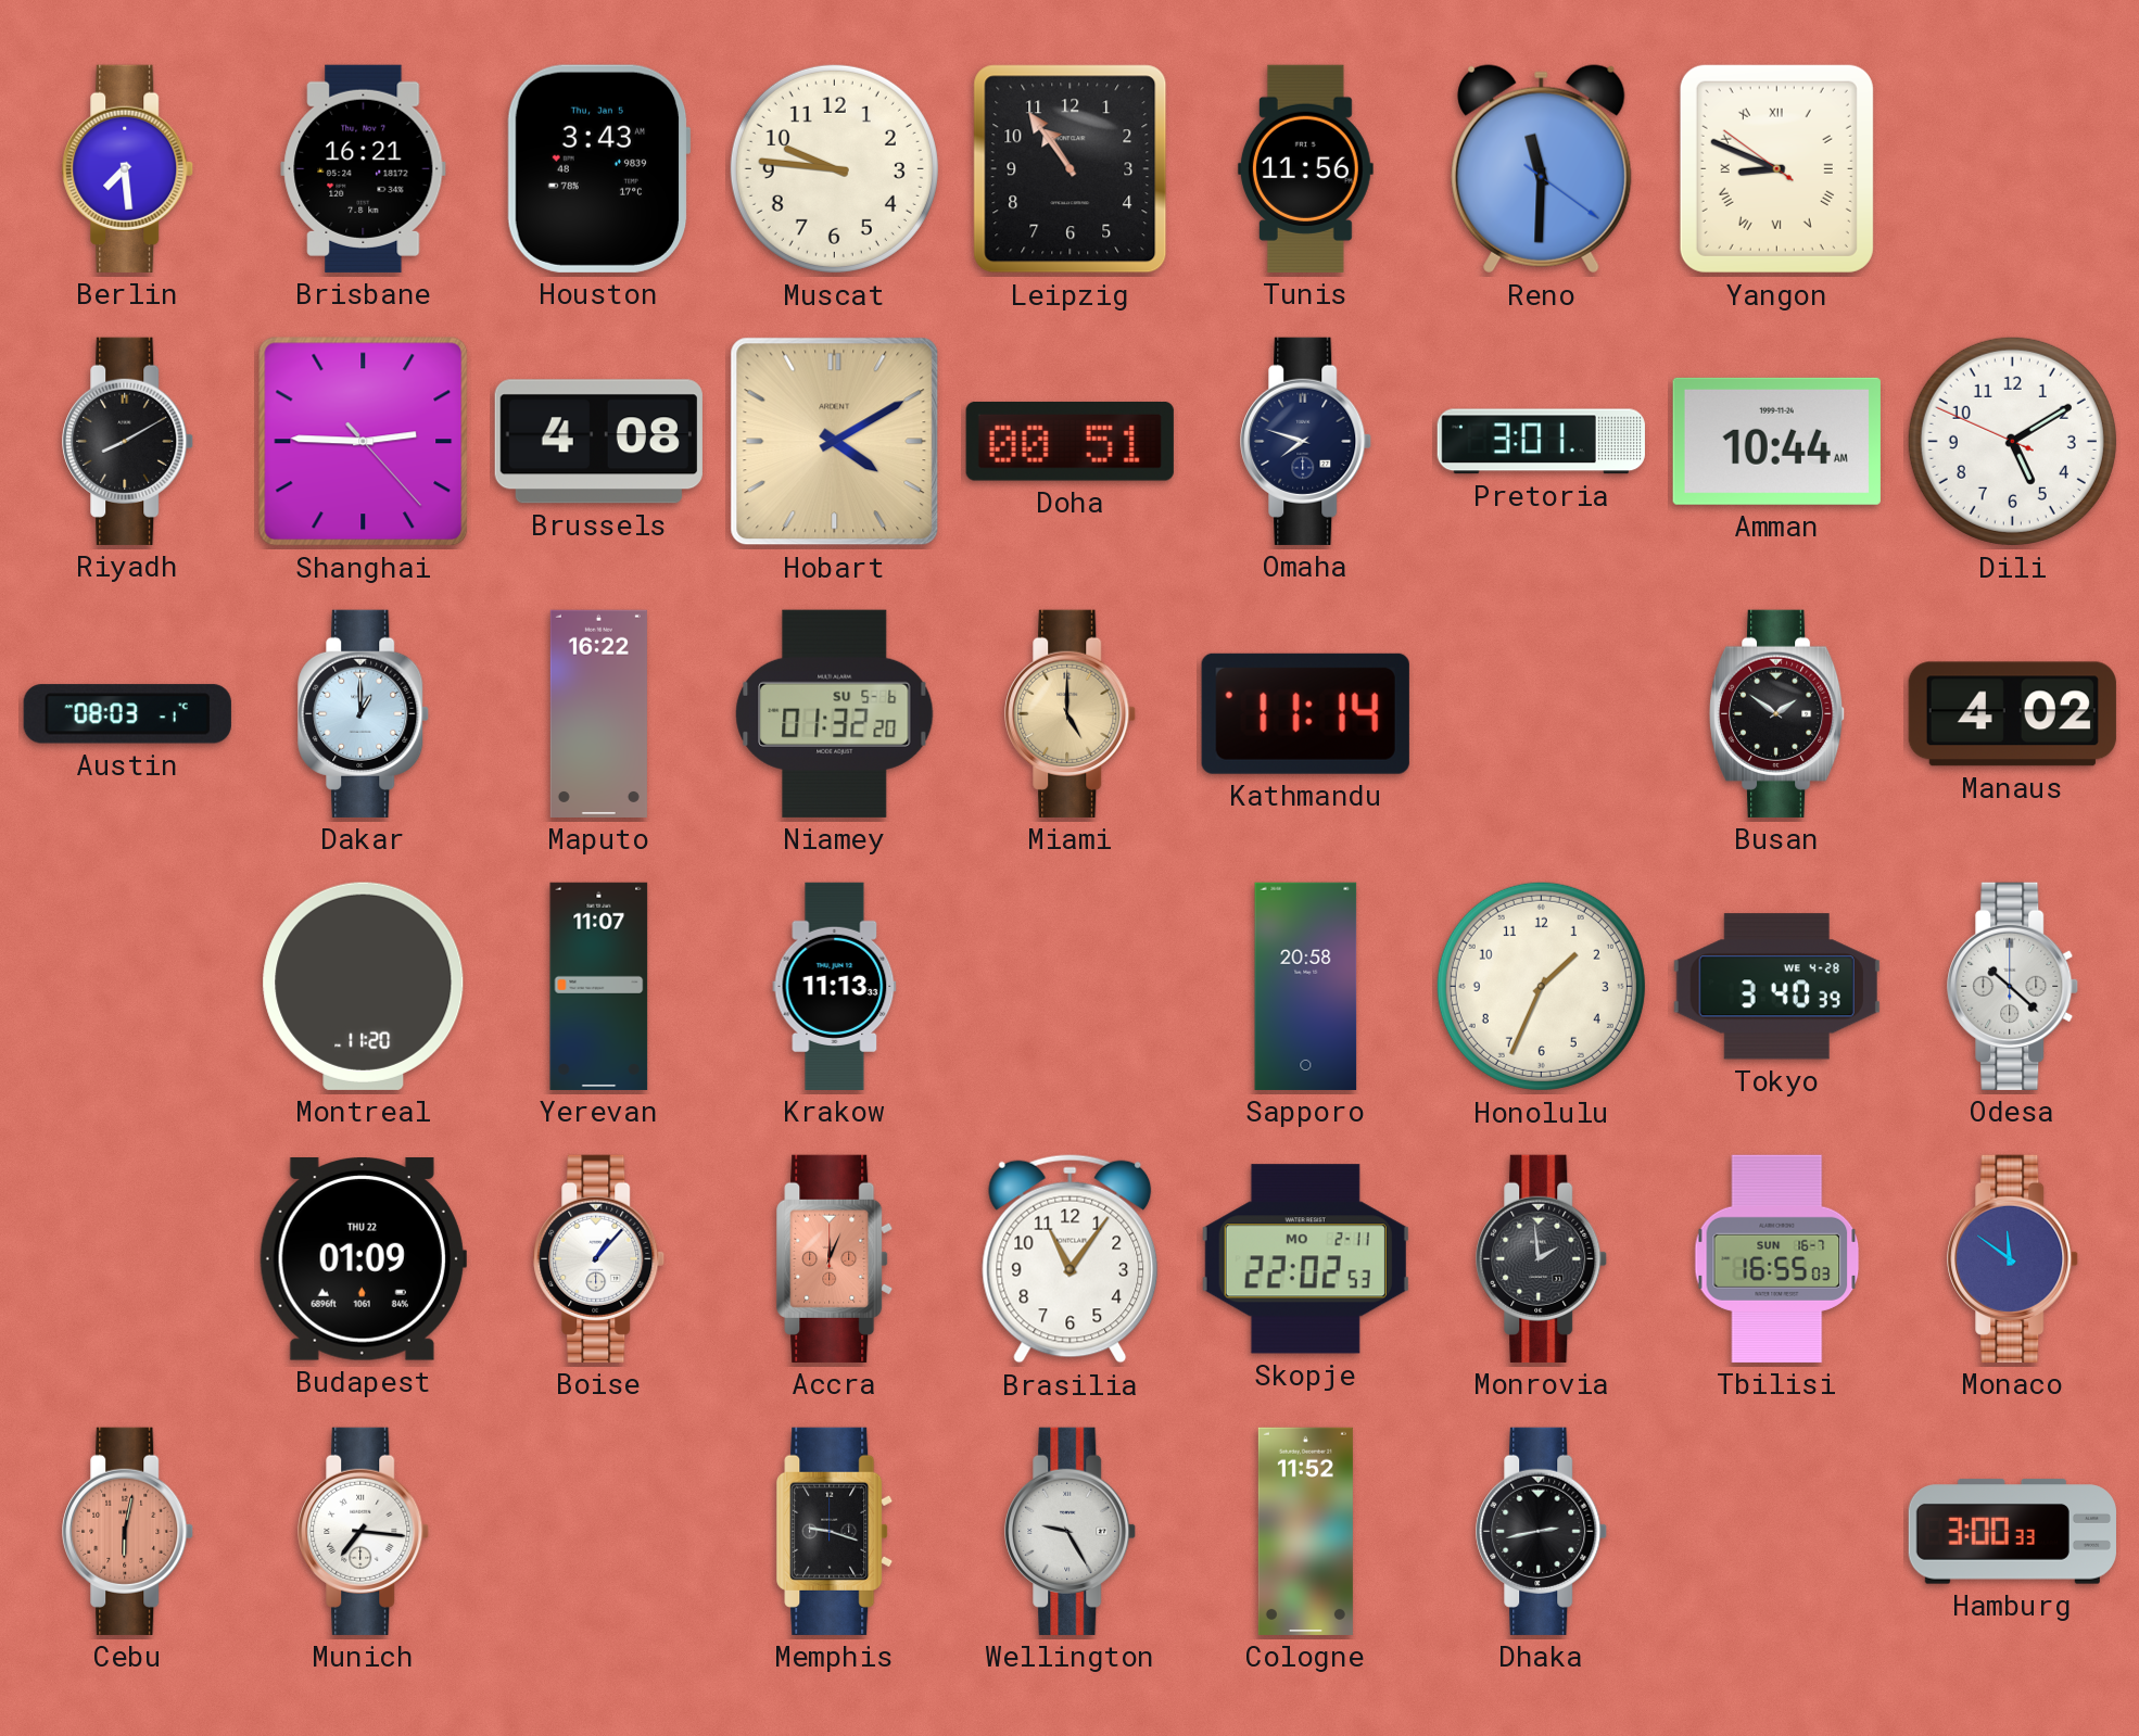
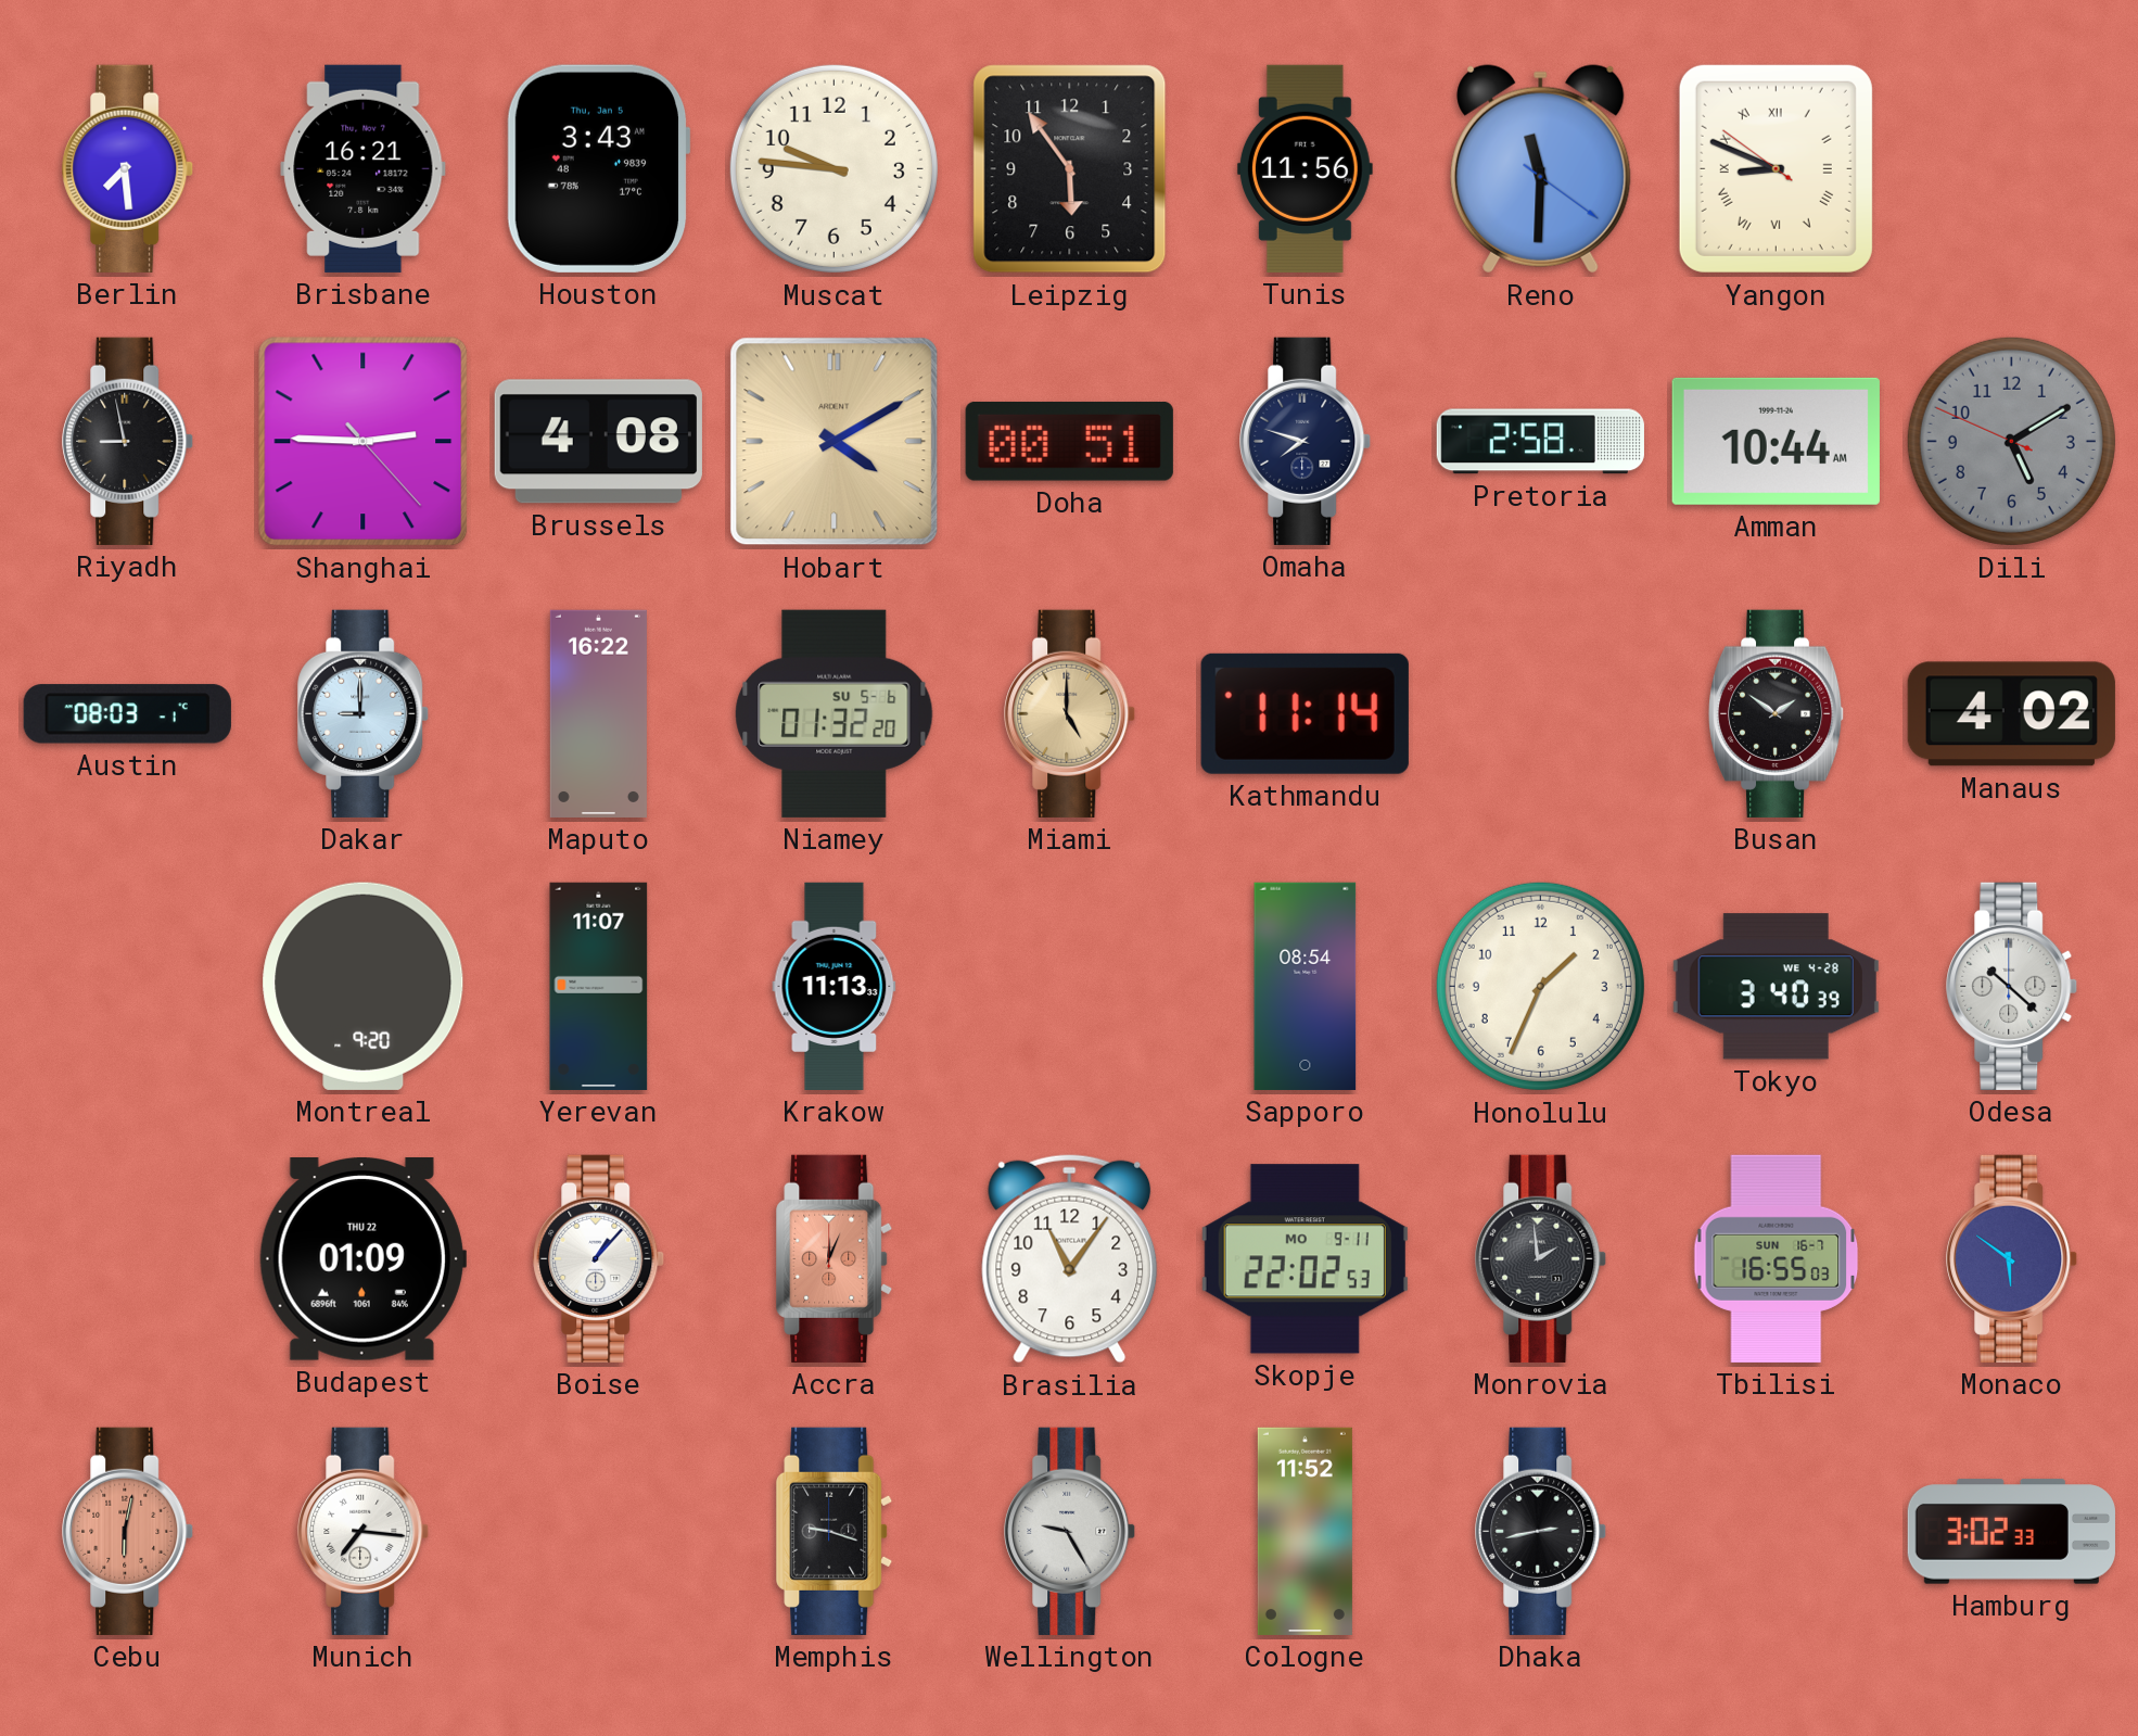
Leipzig: 10:54 -> 5:54 (1070, 169)
Riyadh: 8:10 -> 8:58 (128, 441)
Pretoria: 3:01 -> 2:58 (1540, 442)
Dili dial: white -> grey (2011, 441)
Dakar: 1:00 -> 9:00 (364, 713)
Montreal: 11:20 -> 9:20 (364, 986)
Sapporo: 20:58 -> 08:54 (1306, 986)
Skopje date: MO 2-11 -> MO 9-11 (1305, 1259)
Monaco: 11:51 -> 5:51 (2012, 1258)
Hamburg: 3:00 -> 3:02 (2011, 1532)
